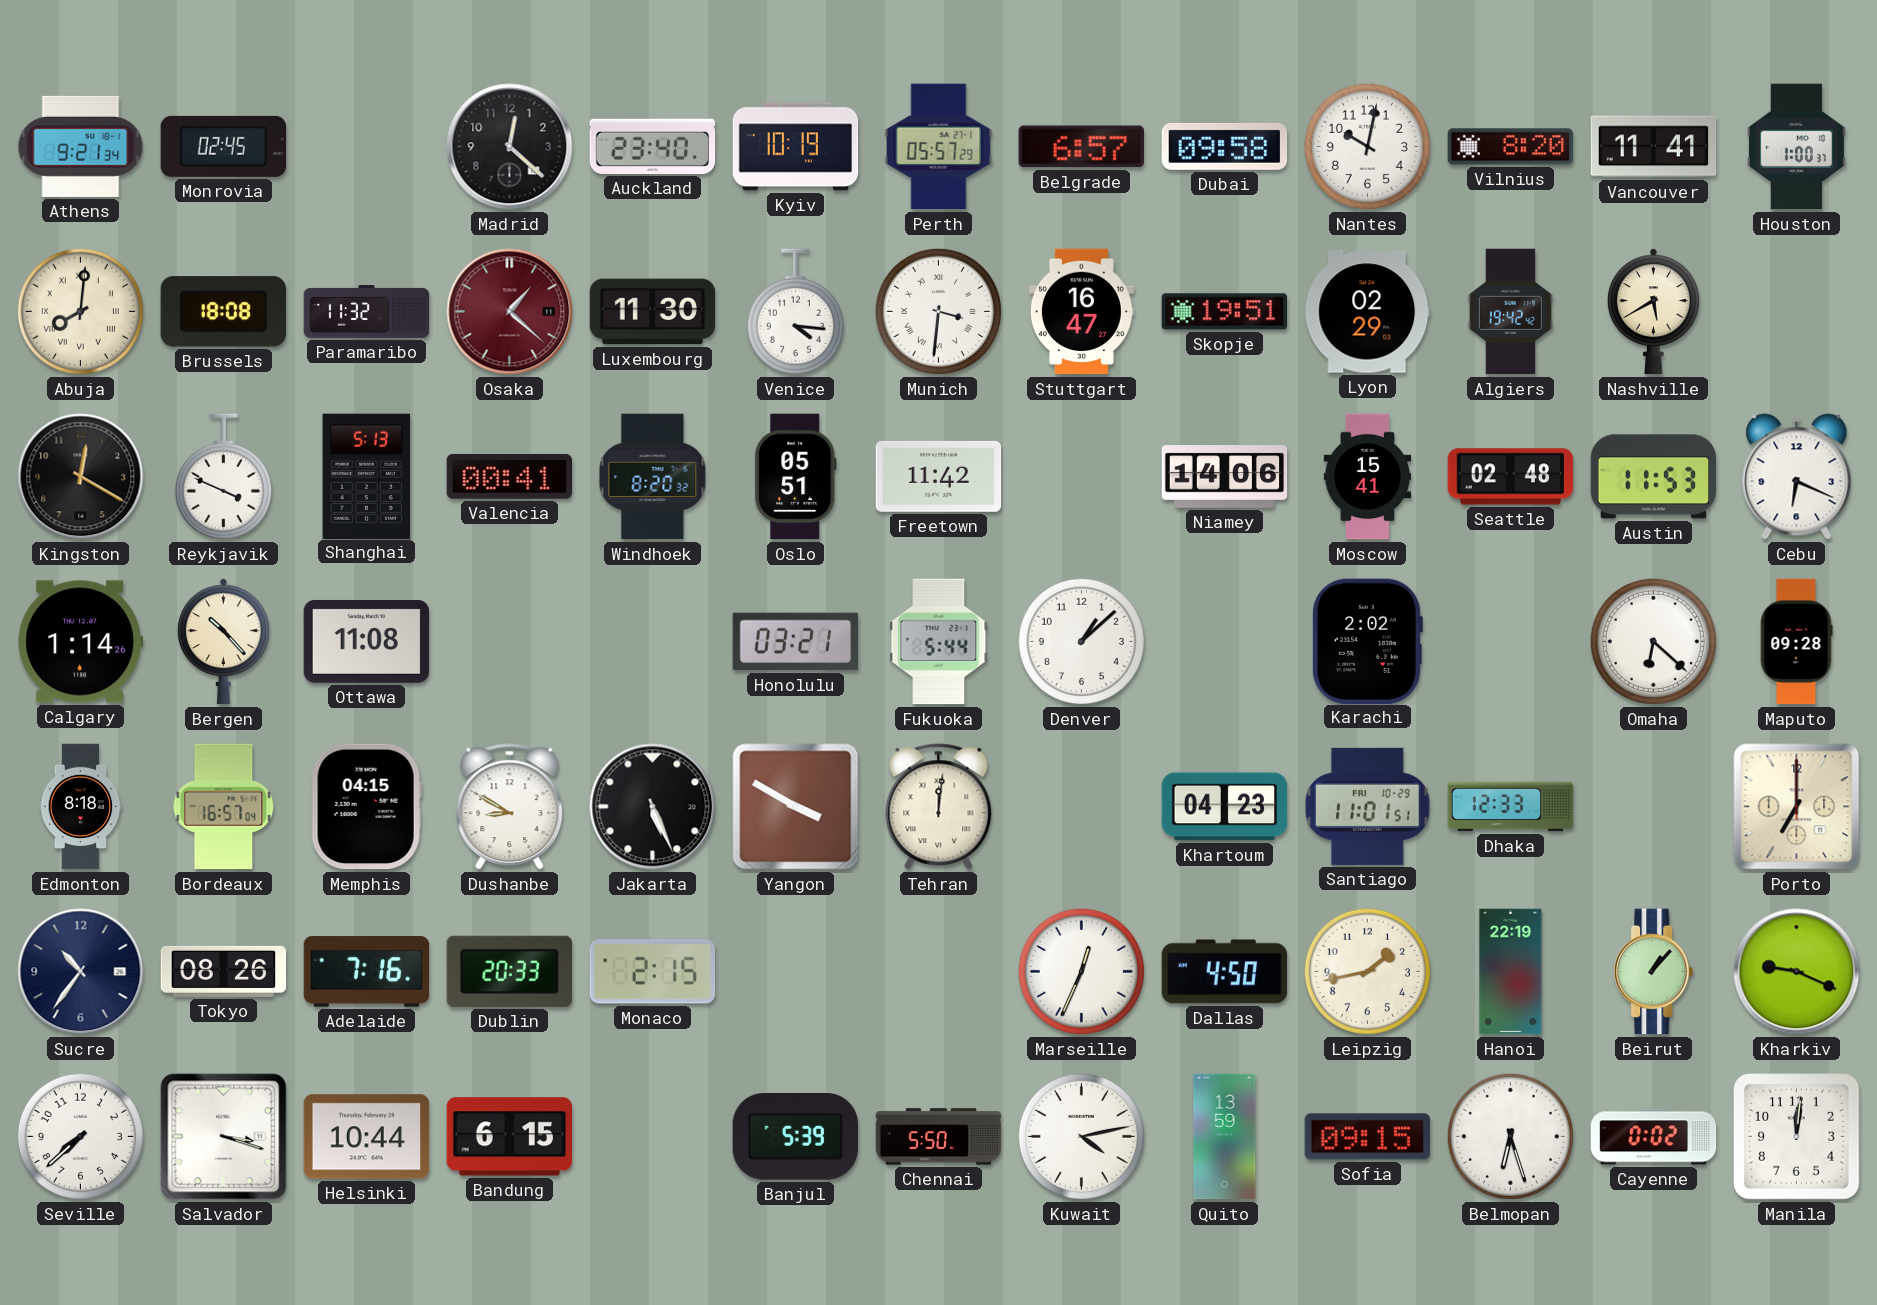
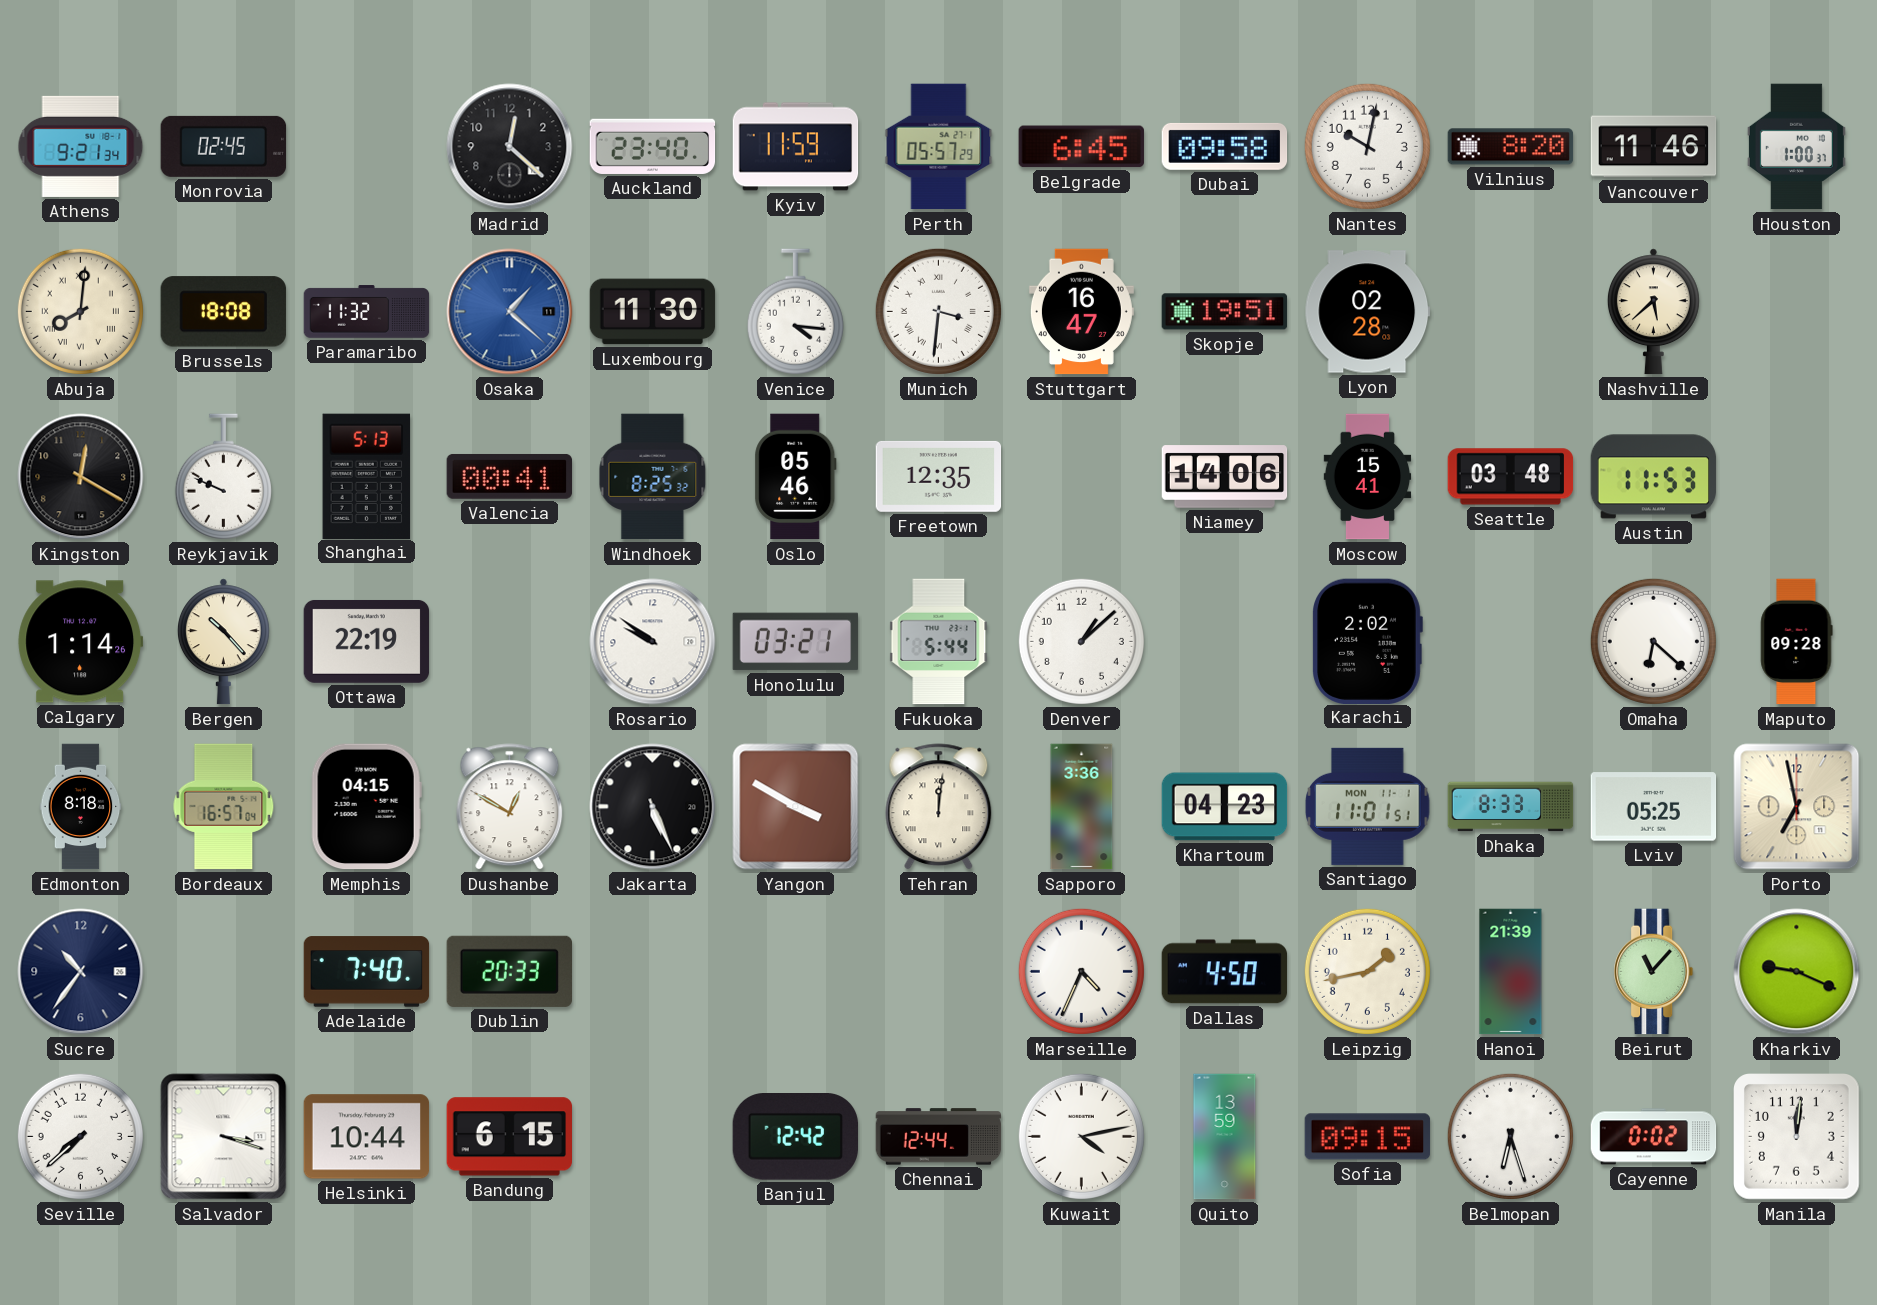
Kyiv: 10:19 -> 11:59 (796, 147)
Belgrade: 6:57 -> 6:45 (1081, 147)
Vancouver: 11:41 -> 11:46 (1654, 147)
Osaka dial: burgundy -> blue (510, 312)
Lyon: 02:29 -> 02:28 (1368, 312)
Algiers: 19:42 -> none (1510, 312)
Nashville: 5:40 -> 5:38 (1653, 312)
Reykjavik: 3:49 -> 9:49 (223, 477)
Windhoek: 8:20 -> 8:25 (653, 477)
Oslo: 05:51 -> 05:46 (796, 477)
Freetown: 11:42 -> 12:35 (939, 476)
Seattle: 02:48 -> 03:48 (1511, 477)
Cebu: 6:19 -> none (1797, 477)
Ottawa: 11:08 -> 22:19 (367, 641)
Rosario: none -> 9:51 (653, 642)
Dushanbe: 8:50 -> 12:50 (510, 807)
Sapporo: none -> 3:36 (1082, 807)
Santiago date: FRI 10-29 -> MON 11-1 (1368, 806)
Dhaka: 12:33 -> 8:33 (1511, 807)
Lviv: none -> 05:25 (1654, 807)
Porto: 7:00 -> 6:58 (1797, 807)
Tokyo: 08:26 -> none (224, 971)
Adelaide: 7:16 -> 7:40 (367, 972)
Monaco: 2:15 -> none (653, 972)
Marseille: 12:34 -> 4:34 (1081, 971)
Hanoi: 22:19 -> 21:39 (1511, 972)
Beirut: 1:07 -> 11:07 (1654, 972)
Banjul: 5:39 -> 12:42 (795, 1137)
Chennai: 5:50 -> 12:44 (939, 1137)
